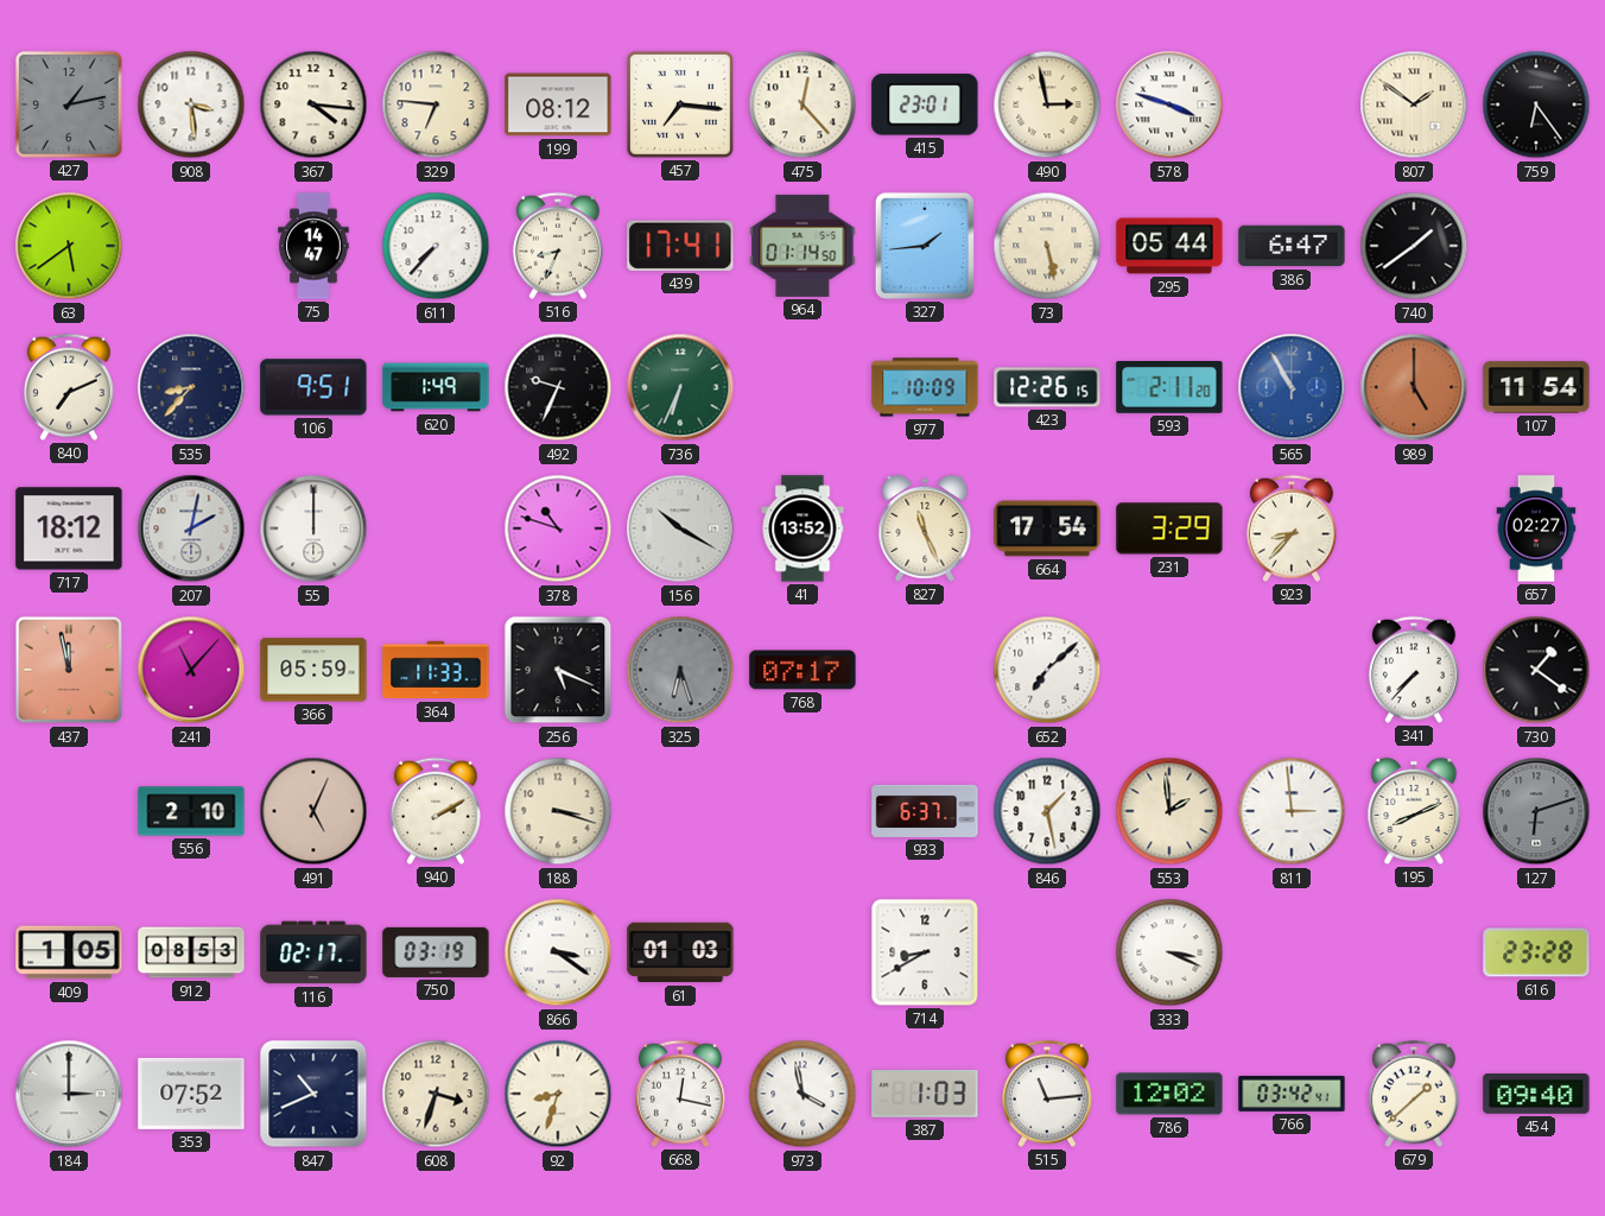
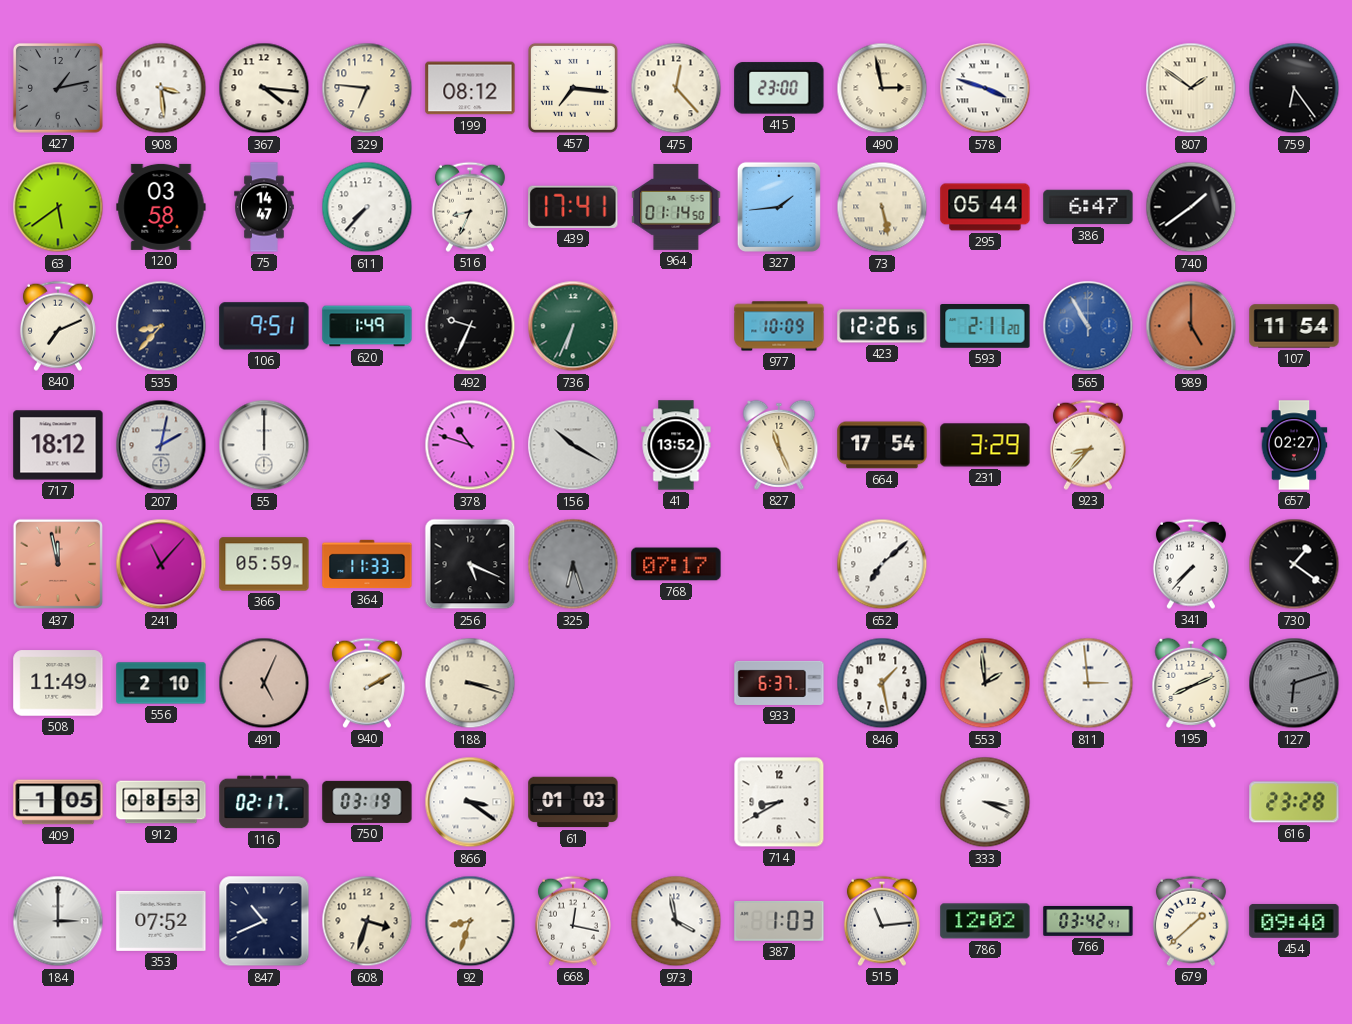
415: 23:01 -> 23:00 (779, 88)
120: none -> 03:58 (161, 207)
508: none -> 11:49 (58, 683)
